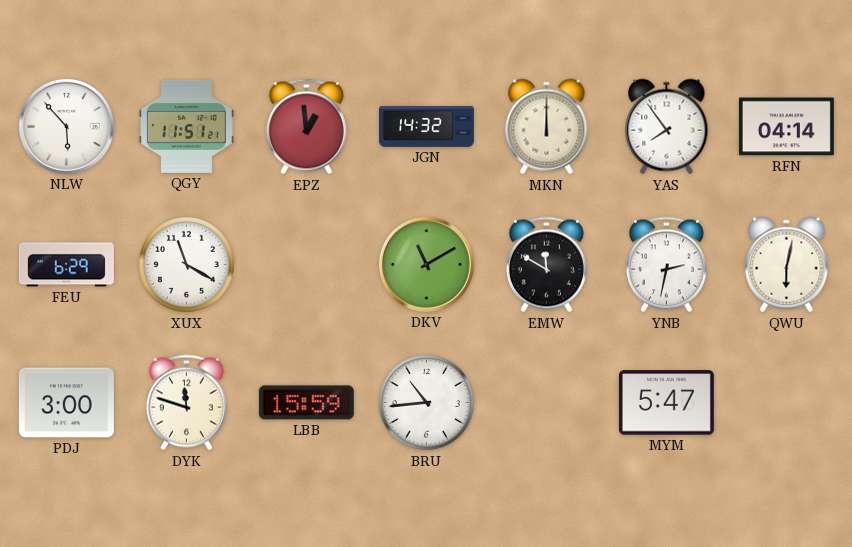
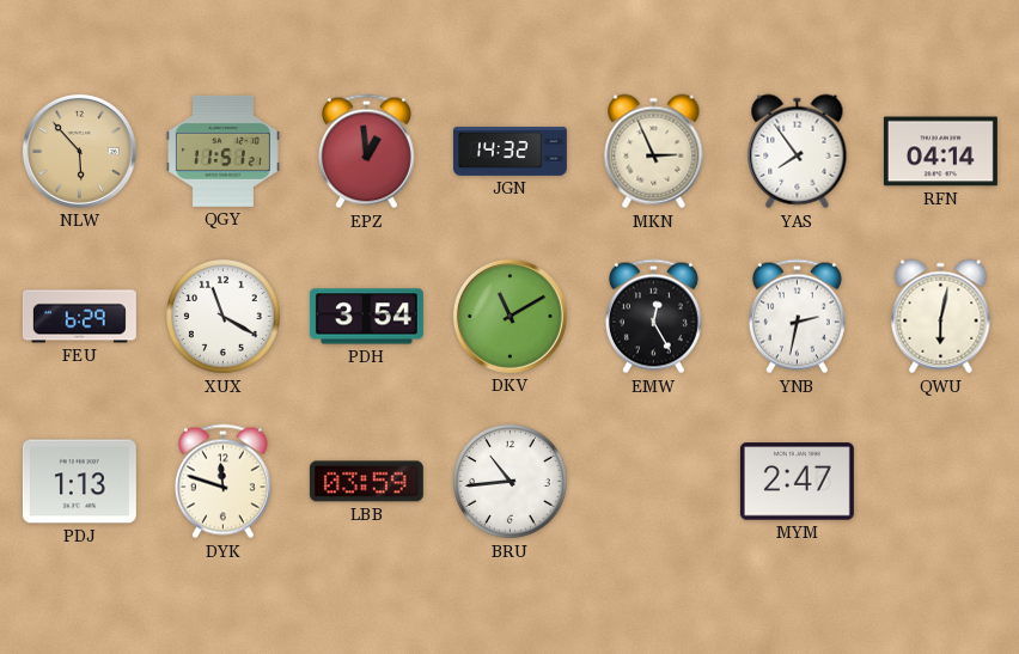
NLW dial: white -> champagne (79, 151)
MKN: 12:00 -> 2:56 (654, 152)
PDH: none -> 3:54 (366, 317)
EMW: 11:50 -> 12:25 (653, 317)
PDJ: 3:00 -> 1:13 (79, 482)
LBB: 15:59 -> 03:59 (366, 482)
MYM: 5:47 -> 2:47 (797, 482)
